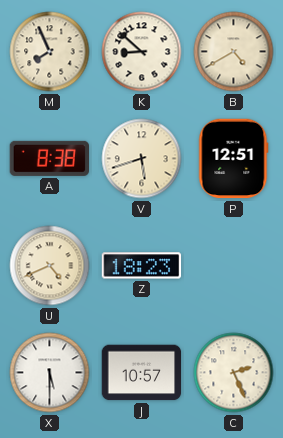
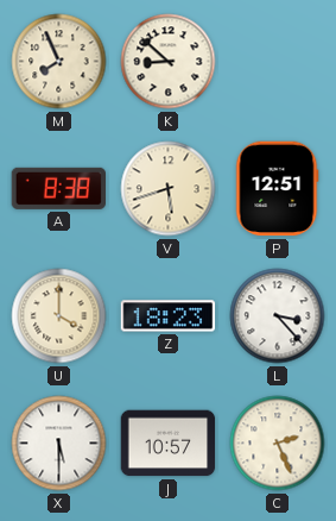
B: 4:40 -> none (234, 52)
U: 4:41 -> 4:00 (59, 316)
L: none -> 3:23 (278, 316)
